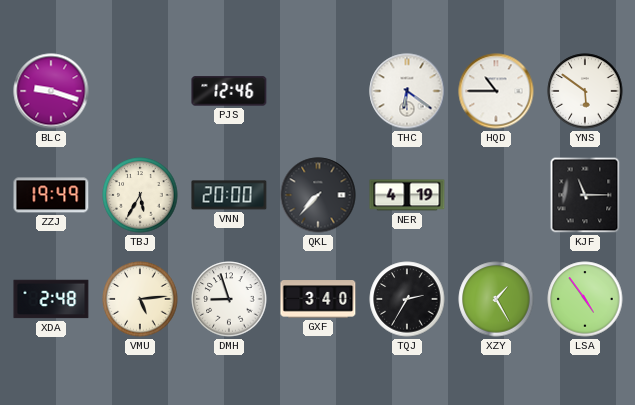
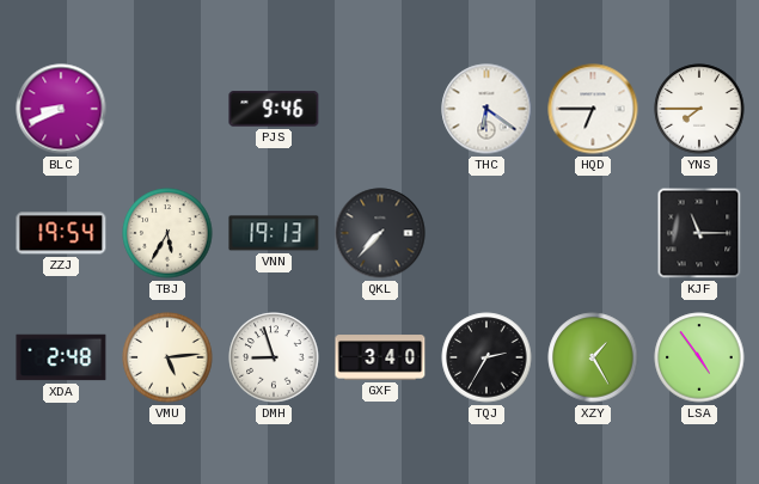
BLC: 9:18 -> 8:41 (61, 109)
PJS: 12:46 -> 9:46 (274, 109)
HQD: 10:45 -> 6:45 (593, 109)
YNS: 5:51 -> 7:45 (699, 109)
ZZJ: 19:49 -> 19:54 (61, 233)
VNN: 20:00 -> 19:13 (274, 233)
NER: 4:19 -> none (407, 195)
